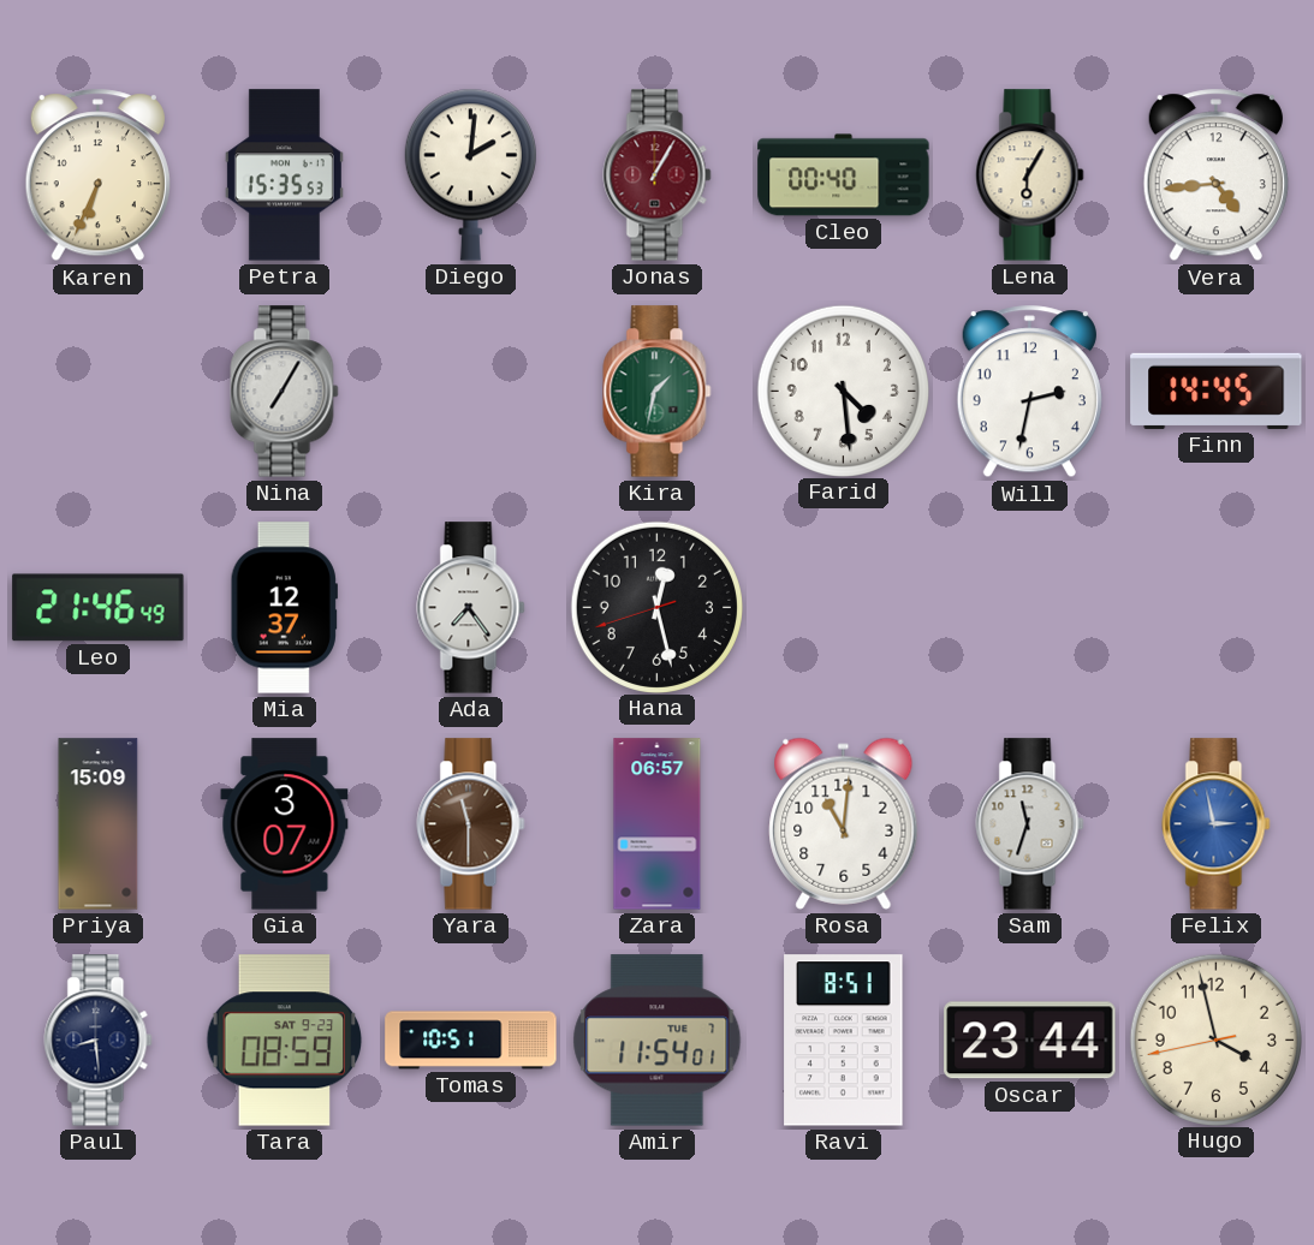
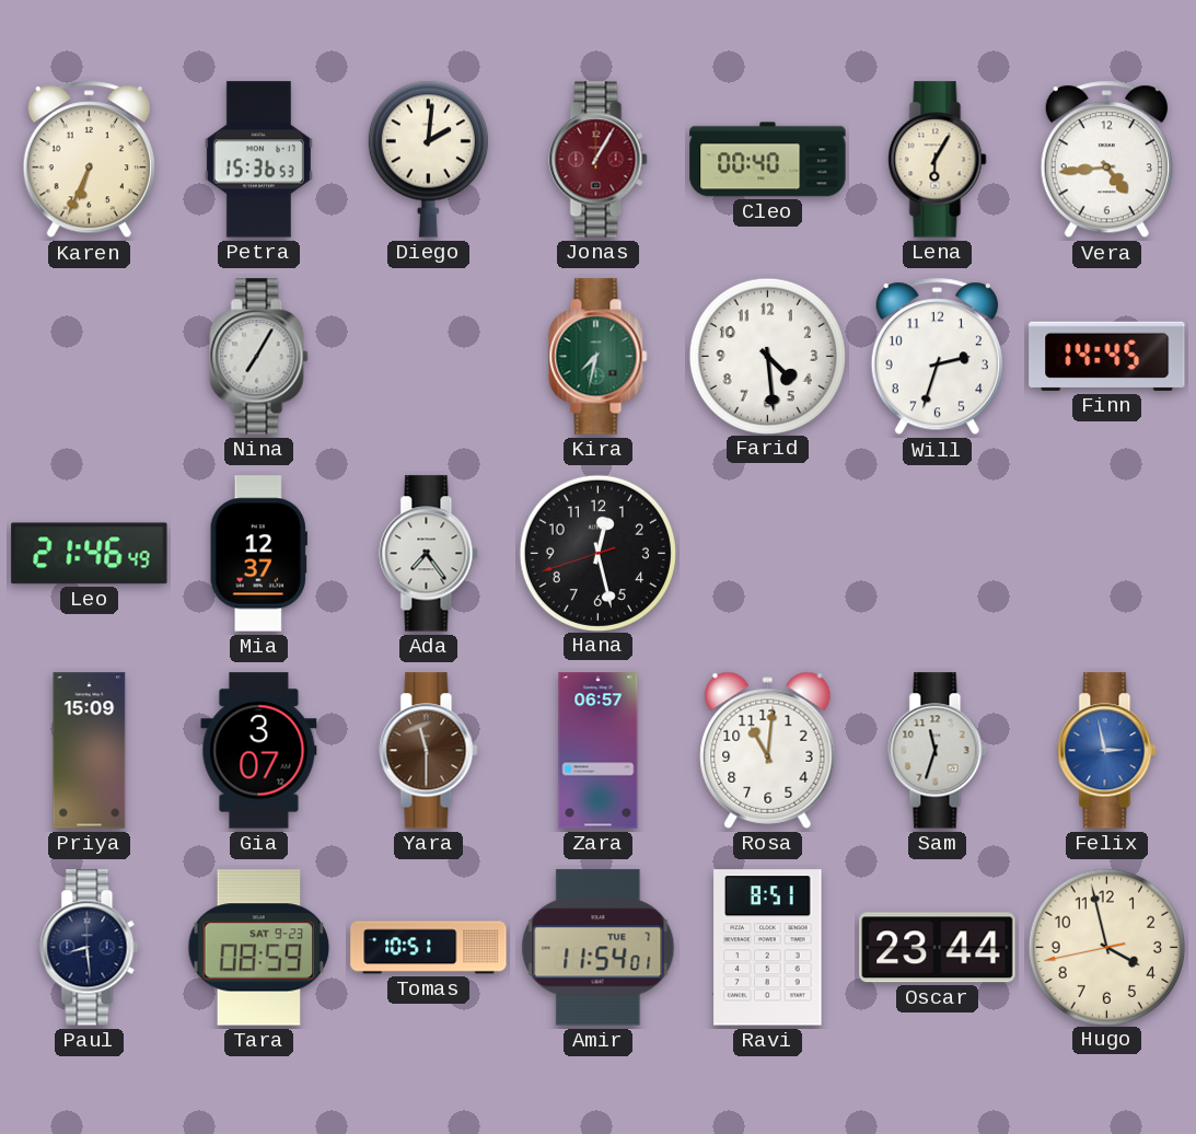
Petra: 15:35 -> 15:36 (258, 160)
Kira: 1:32 -> 7:32 (599, 357)
Will: 2:32 -> 2:33 (937, 357)
